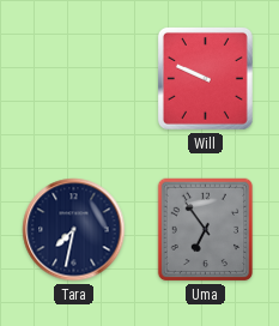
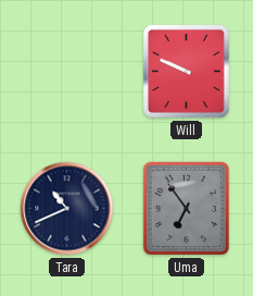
Tara: 7:32 -> 10:41 (67, 209)
